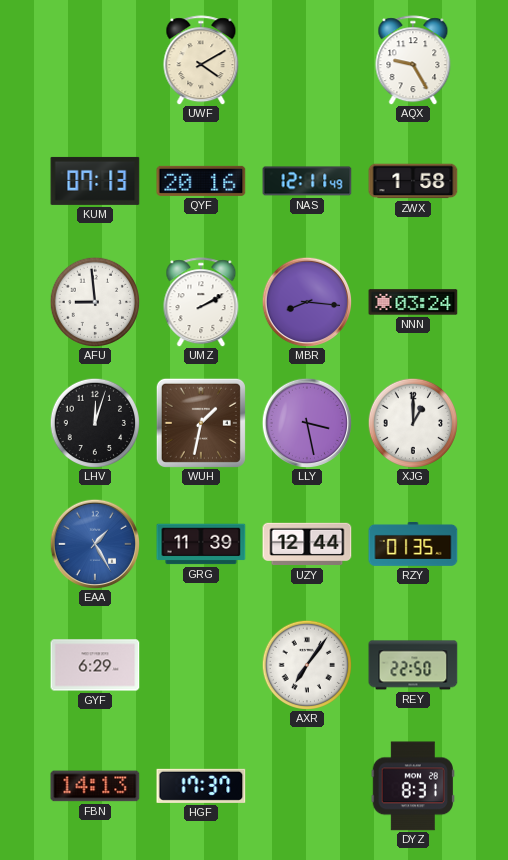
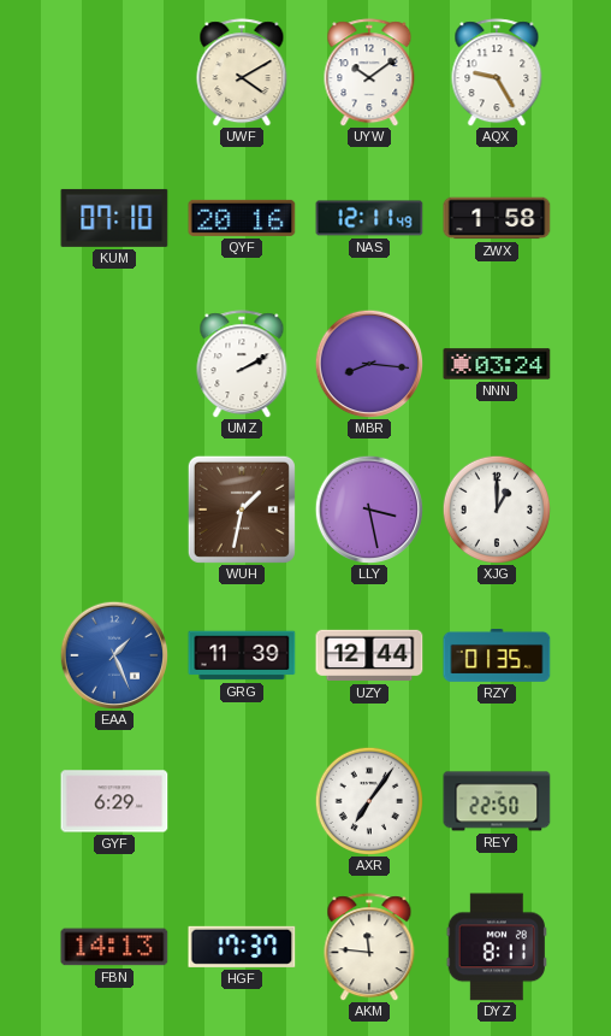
UYW: none -> 10:09 (369, 72)
KUM: 07:13 -> 07:10 (114, 218)
AFU: 8:59 -> none (94, 301)
LHV: 12:03 -> none (94, 422)
EAA: 1:25 -> 1:26 (113, 654)
AKM: none -> 11:46 (369, 947)
DYZ: 8:31 -> 8:11 (497, 947)
